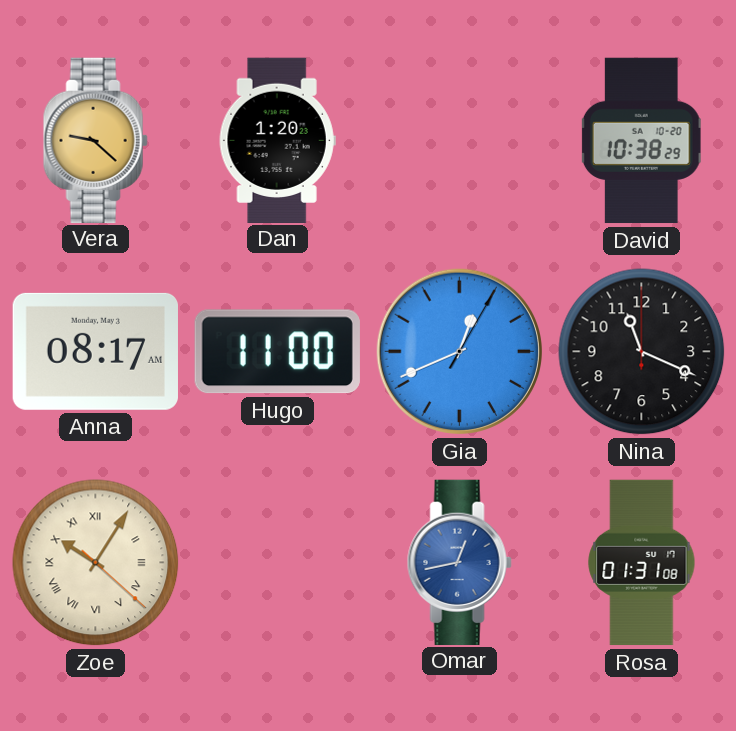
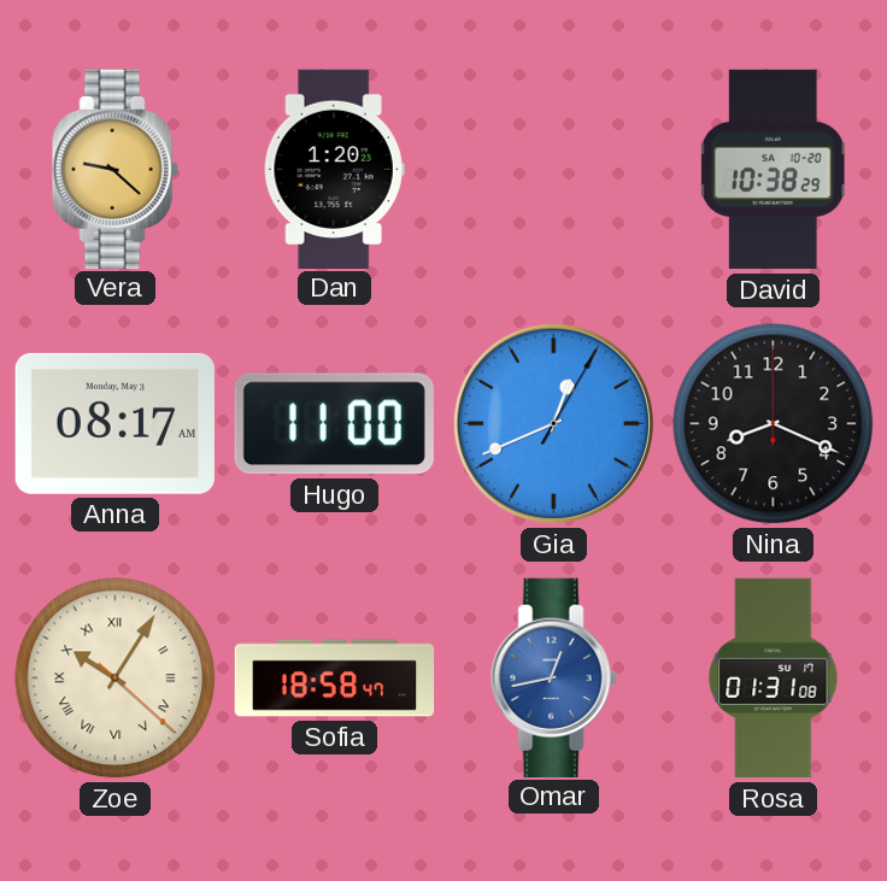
Nina: 11:19 -> 8:19 (774, 424)
Sofia: none -> 18:58 (335, 679)
